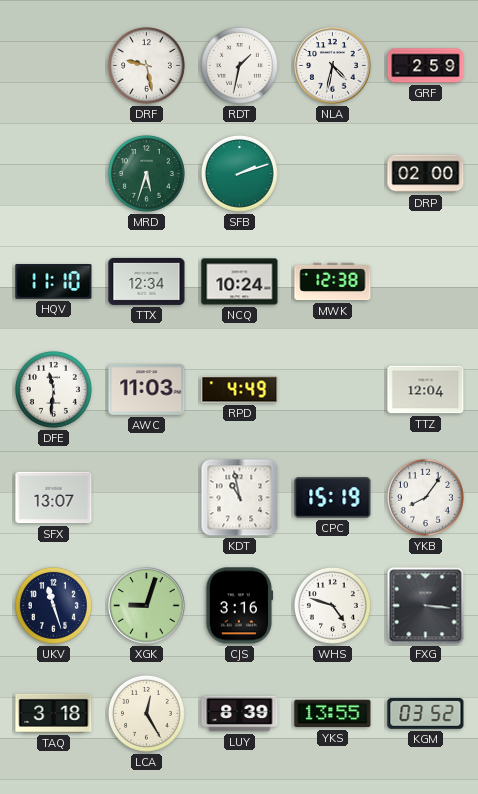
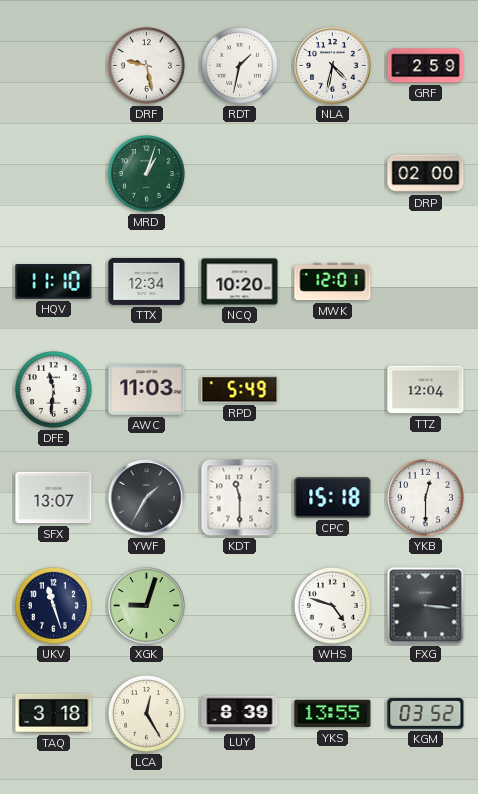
MRD: 5:33 -> 1:03 (146, 173)
SFB: 2:12 -> none (239, 173)
NCQ: 10:24 -> 10:20 (240, 282)
MWK: 12:38 -> 12:01 (333, 282)
RPD: 4:49 -> 5:49 (240, 390)
YWF: none -> 1:35 (147, 498)
KDT: 10:58 -> 11:30 (240, 498)
CPC: 15:19 -> 15:18 (333, 498)
YKB: 8:06 -> 12:30 (425, 497)
CJS: 3:16 -> none (240, 606)
